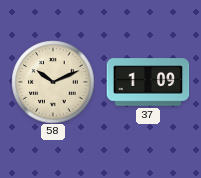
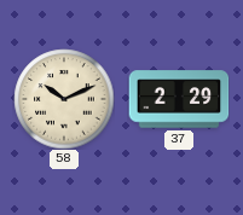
37: 1:09 -> 2:29 (179, 99)
